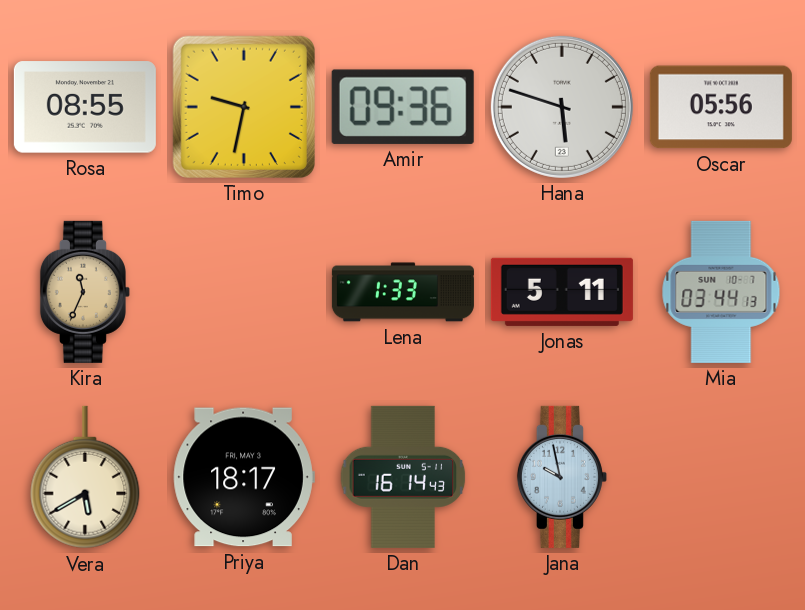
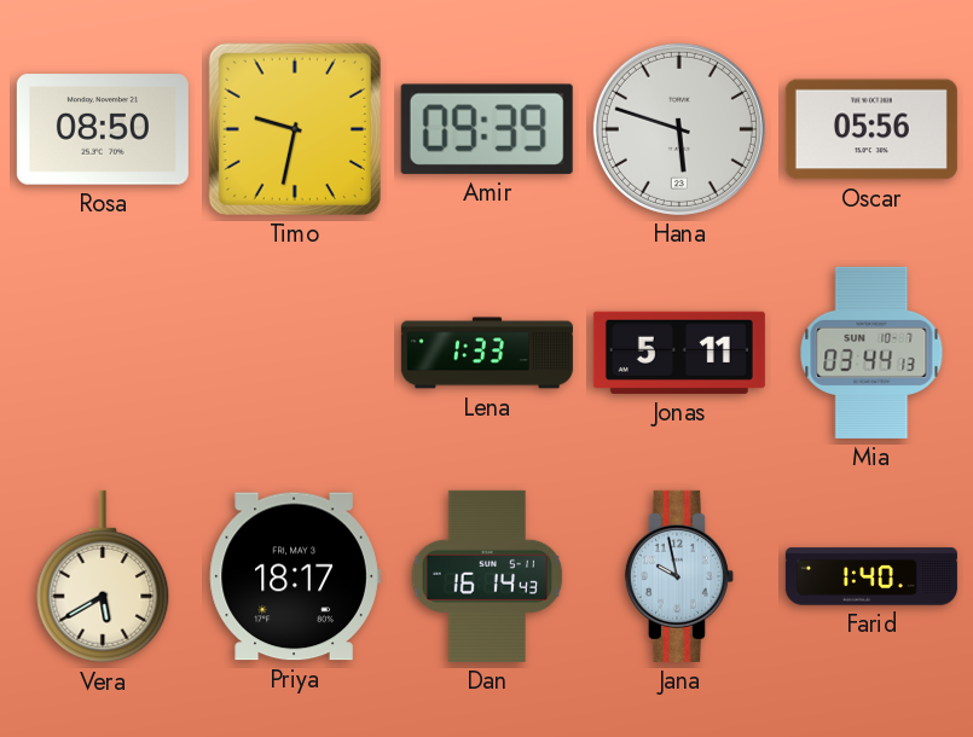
Rosa: 08:55 -> 08:50 (103, 129)
Amir: 09:36 -> 09:39 (487, 129)
Kira: 11:34 -> none (85, 292)
Farid: none -> 1:40 (871, 576)
